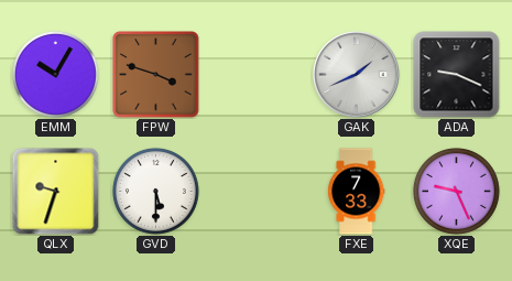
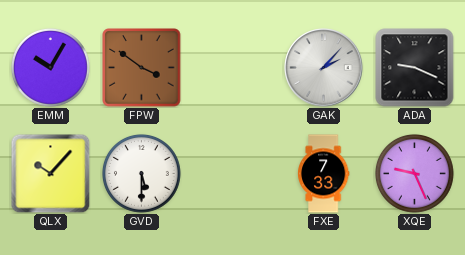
FPW: 3:48 -> 3:51 (142, 68)
GAK: 1:41 -> 2:07 (324, 68)
QLX: 9:33 -> 10:07 (50, 173)
